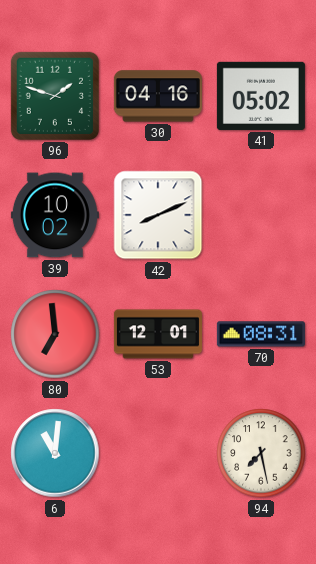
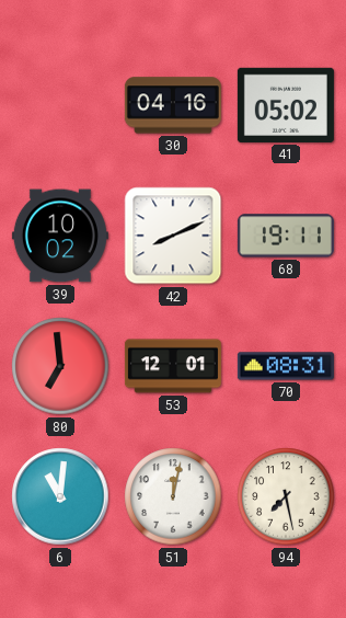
96: 1:48 -> none (55, 96)
68: none -> 19:11 (286, 236)
51: none -> 12:02 (173, 496)
